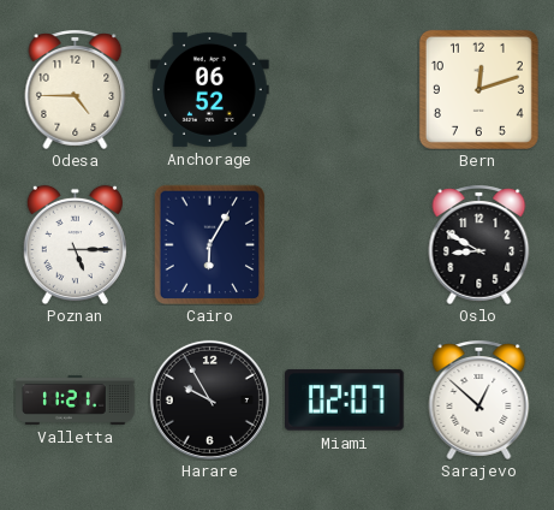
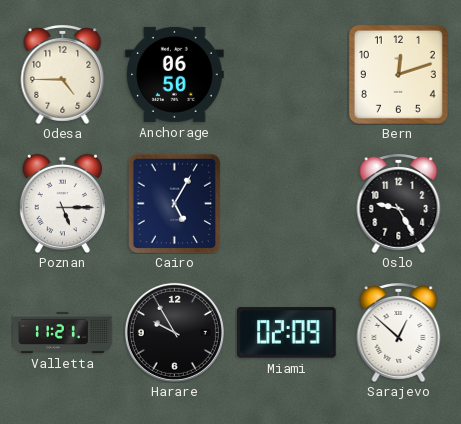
Anchorage: 06:52 -> 06:50 (175, 74)
Cairo: 6:05 -> 5:05 (175, 203)
Oslo: 8:50 -> 9:25 (399, 203)
Miami: 02:07 -> 02:09 (287, 333)
